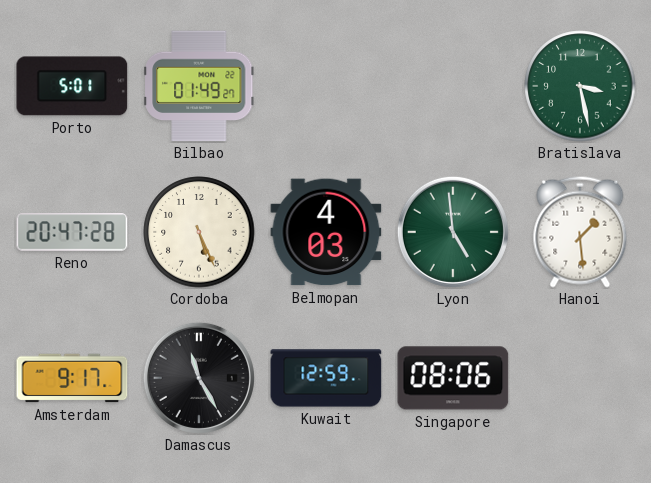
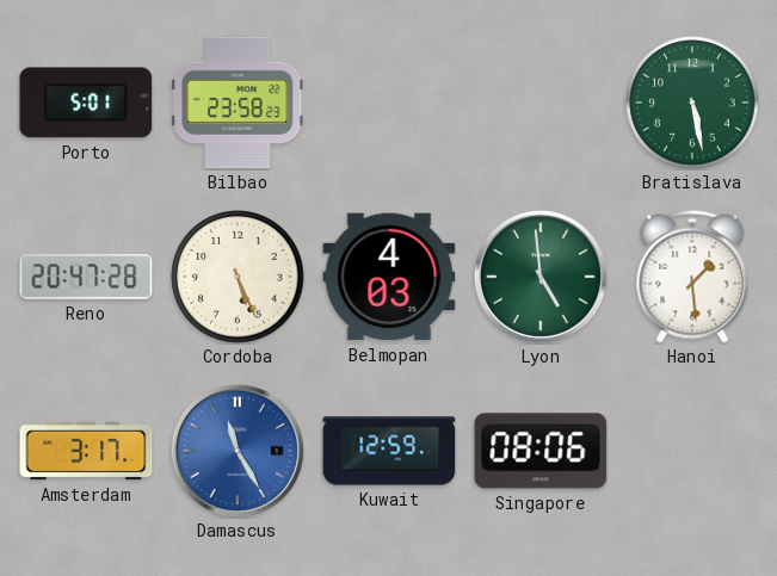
Bilbao: 01:49 -> 23:58 (238, 103)
Bratislava: 3:28 -> 5:28 (692, 103)
Amsterdam: 9:17 -> 3:17 (86, 451)
Damascus dial: black -> blue (238, 451)
